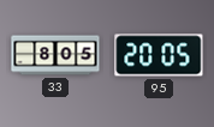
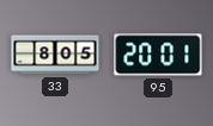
95: 20:05 -> 20:01 (158, 55)
